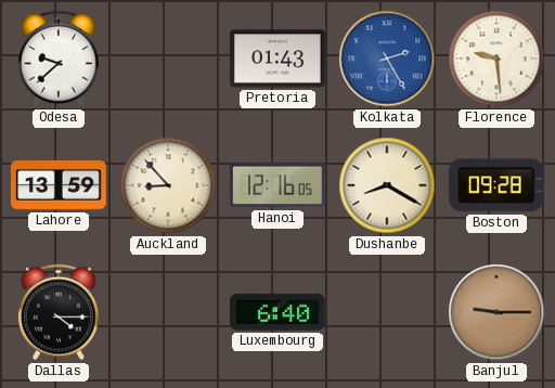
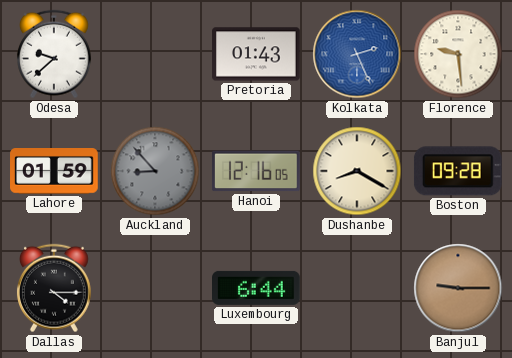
Kolkata: 2:25 -> 2:26 (357, 54)
Lahore: 13:59 -> 01:59 (54, 172)
Auckland dial: cream -> grey (155, 171)
Luxembourg: 6:40 -> 6:44 (257, 288)
